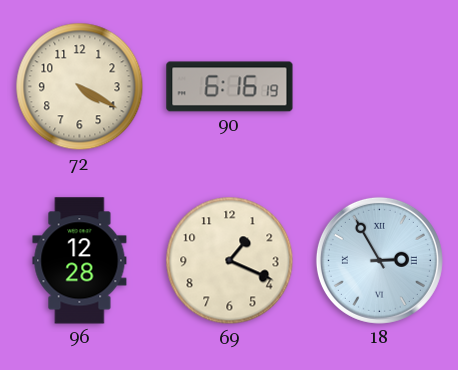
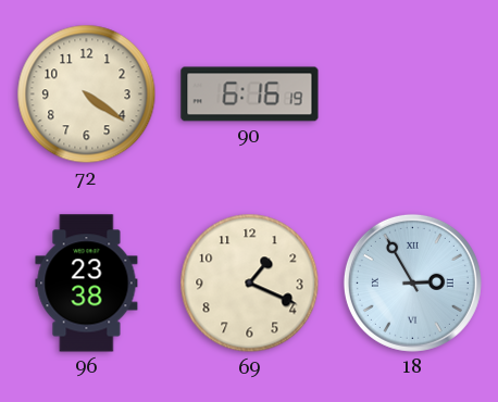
72: 4:20 -> 4:21 (87, 95)
96: 12:28 -> 23:38 (87, 284)
